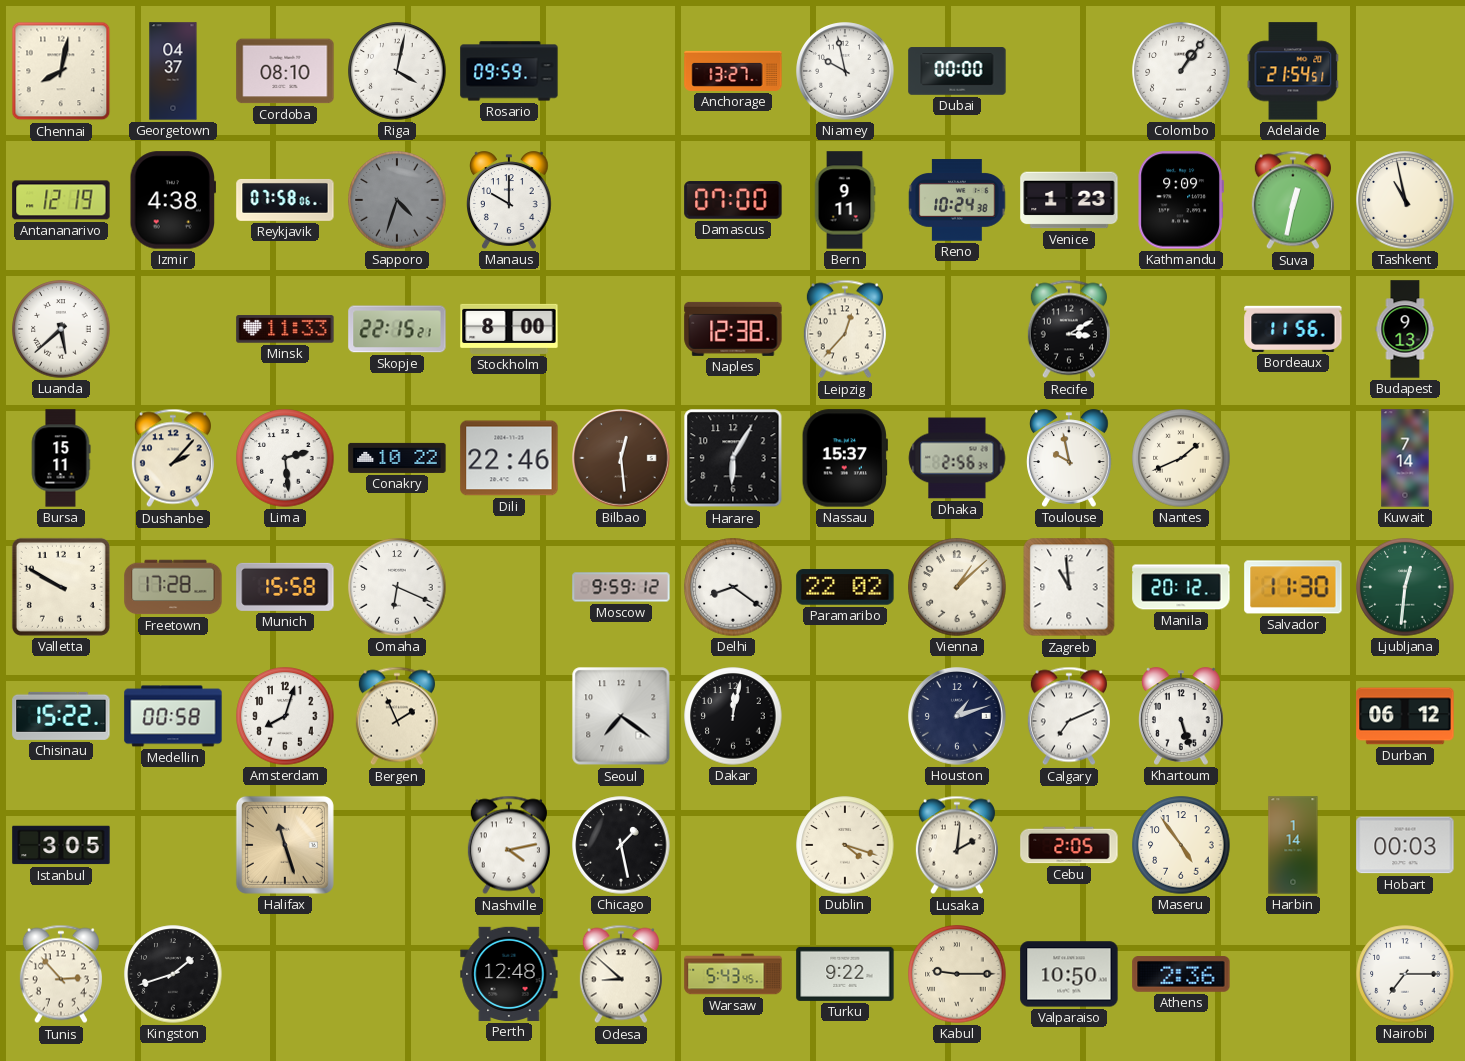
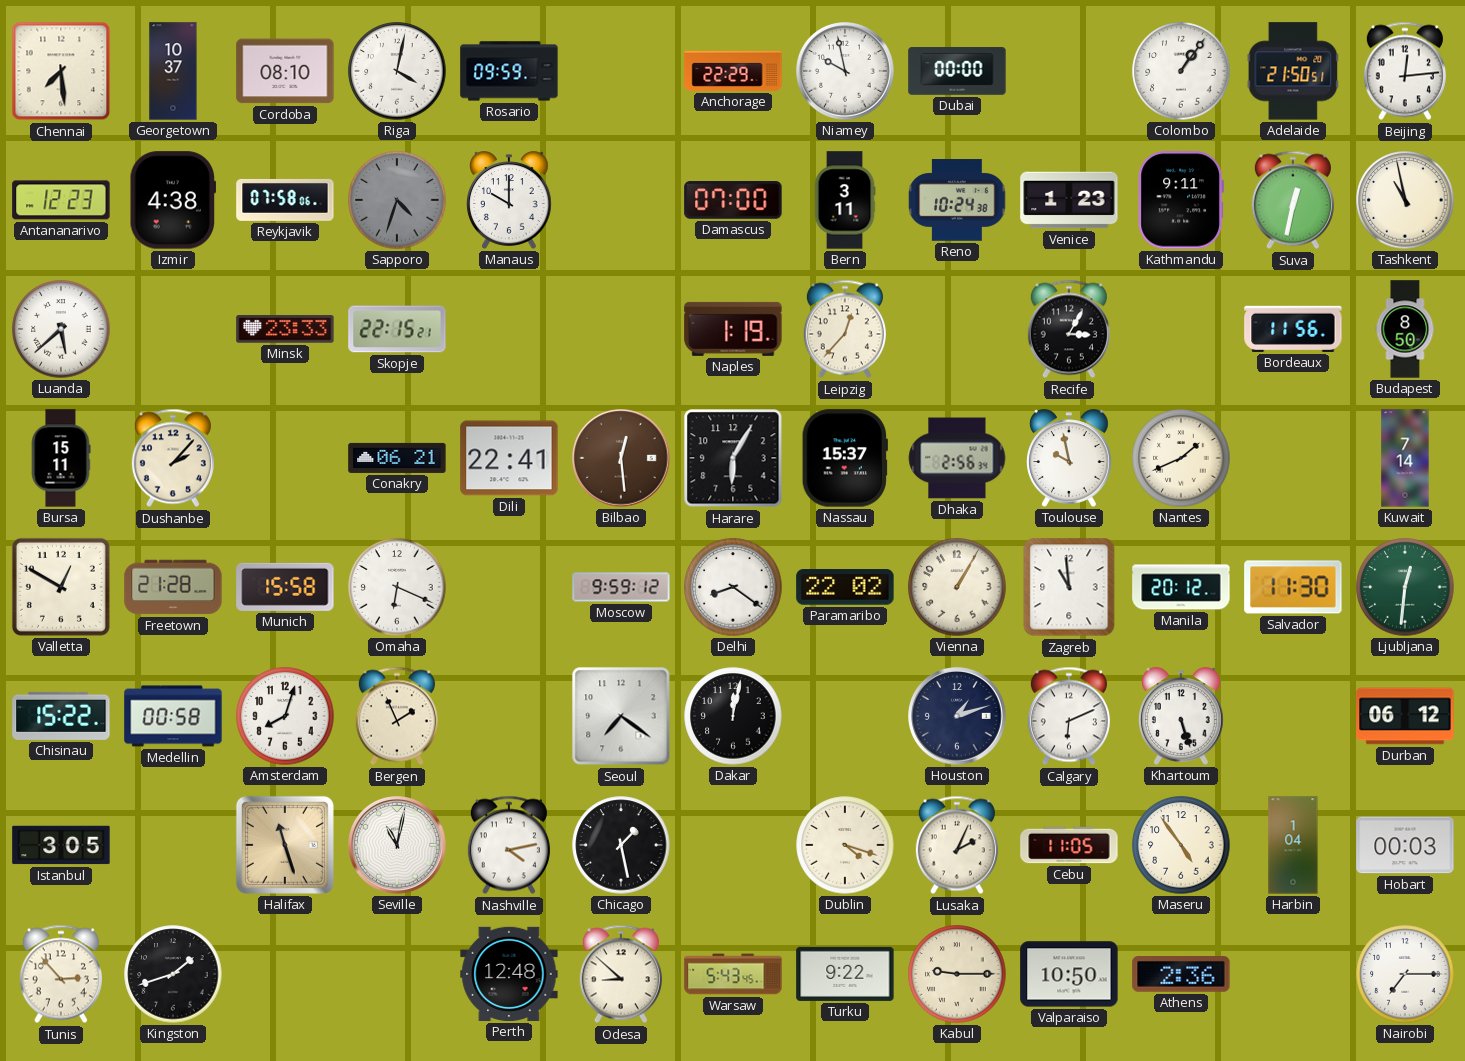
Chennai: 8:02 -> 7:29 (61, 71)
Georgetown: 04:37 -> 10:37 (173, 71)
Anchorage: 13:27 -> 22:29 (733, 71)
Adelaide: 21:54 -> 21:50 (1293, 71)
Beijing: none -> 12:14 (1405, 71)
Antananarivo: 12:19 -> 12:23 (61, 200)
Bern: 9:11 -> 3:11 (845, 200)
Kathmandu: 9:09 -> 9:11 (1180, 200)
Minsk: 11:33 -> 23:33 (285, 329)
Stockholm: 8:00 -> none (509, 329)
Naples: 12:38 -> 1:19 (733, 329)
Recife: 3:10 -> 3:05 (1069, 329)
Budapest: 9:13 -> 8:50 (1405, 329)
Lima: 2:29 -> none (285, 458)
Conakry: 10:22 -> 06:21 (397, 458)
Dili: 22:46 -> 22:41 (509, 458)
Valletta: 9:50 -> 12:50 (61, 587)
Freetown: 17:28 -> 21:28 (173, 587)
Vienna: 1:08 -> 1:05 (957, 587)
Calgary: 7:11 -> 6:11 (1069, 716)
Seville: none -> 11:02 (397, 845)
Lusaka: 2:01 -> 2:04 (957, 845)
Cebu: 2:05 -> 11:05 (1069, 845)
Harbin: 1:14 -> 1:04 (1293, 845)
